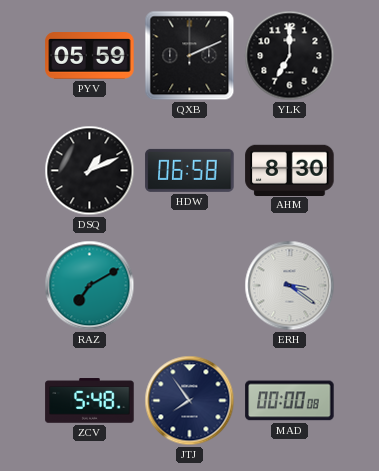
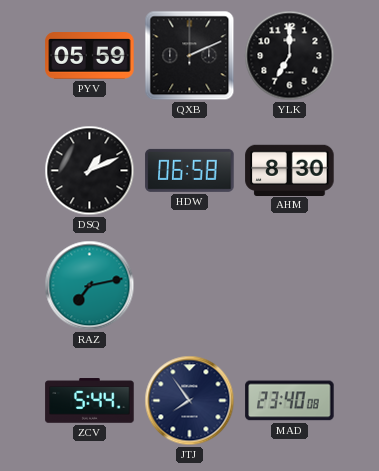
RAZ: 7:10 -> 7:13 (90, 286)
ERH: 3:21 -> none (290, 286)
ZCV: 5:48 -> 5:44 (90, 401)
MAD: 00:00 -> 23:40 (290, 401)
